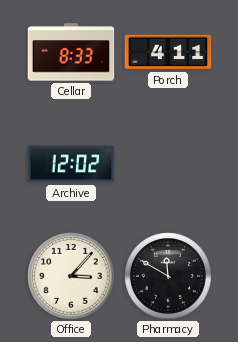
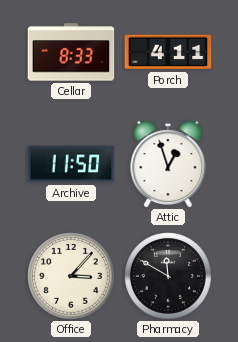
Archive: 12:02 -> 11:50 (71, 164)
Attic: none -> 12:57 (168, 164)
